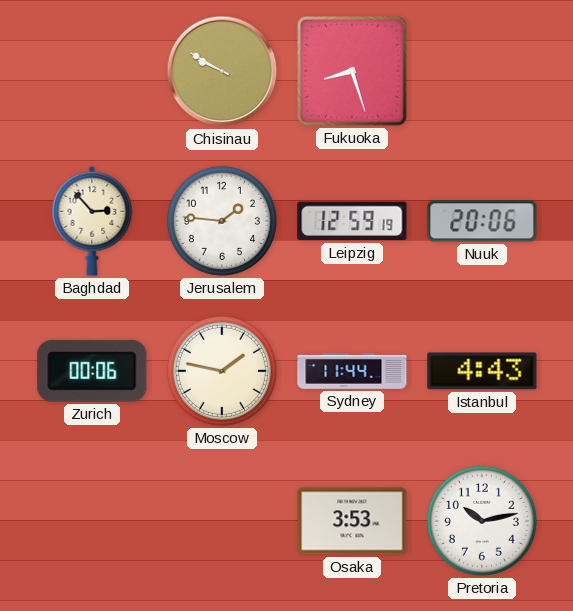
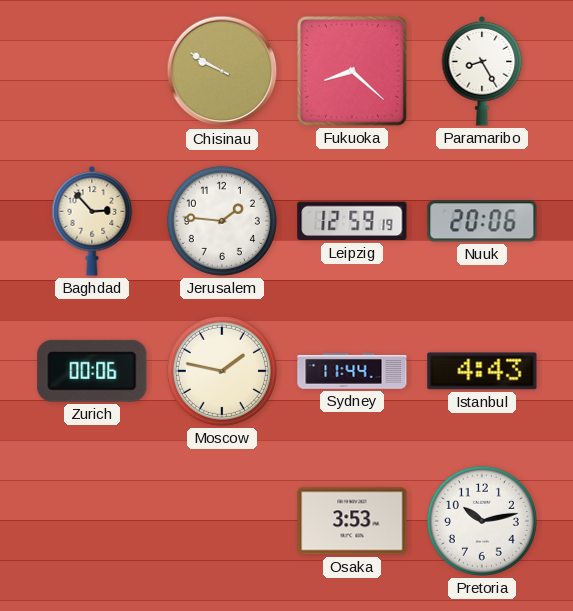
Fukuoka: 8:27 -> 8:22 (352, 71)
Paramaribo: none -> 8:25 (482, 71)
